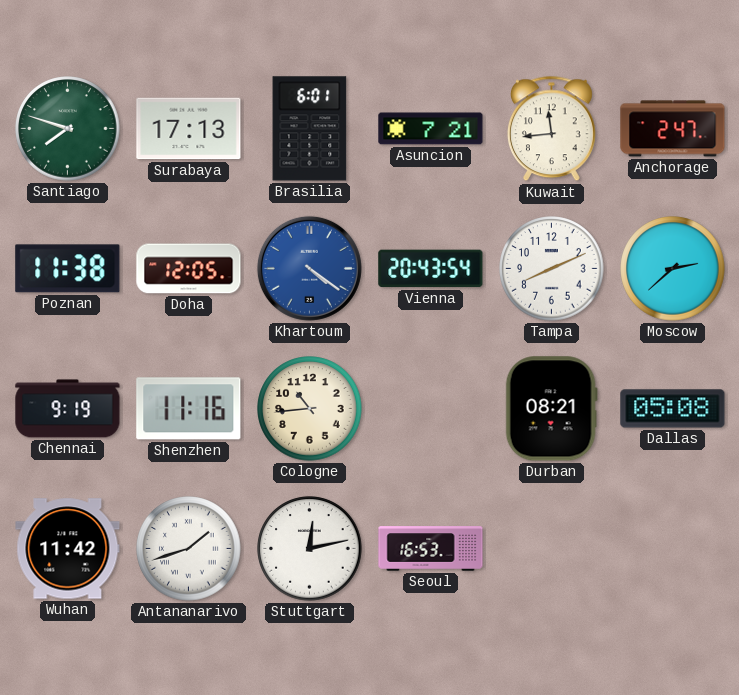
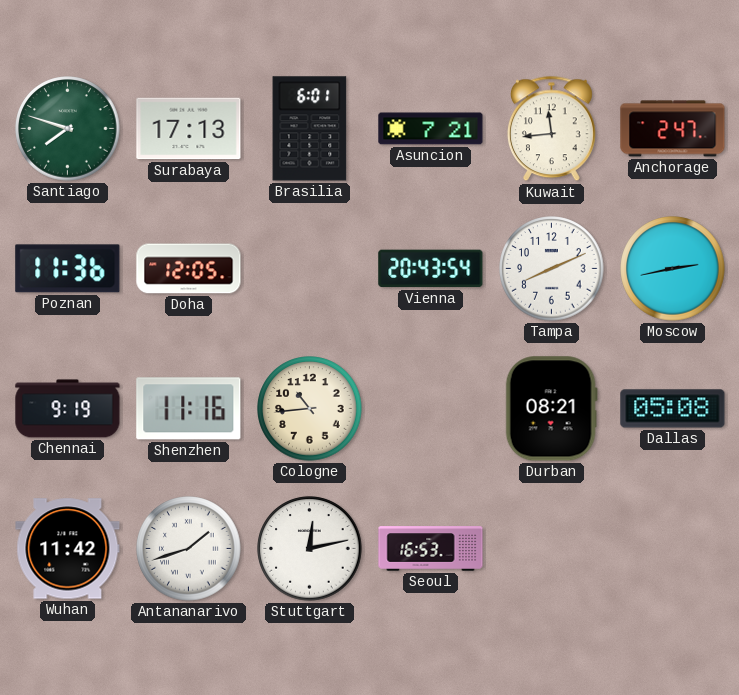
Poznan: 11:38 -> 11:36 (68, 269)
Khartoum: 4:21 -> none (309, 268)
Moscow: 2:38 -> 2:43 (673, 269)
